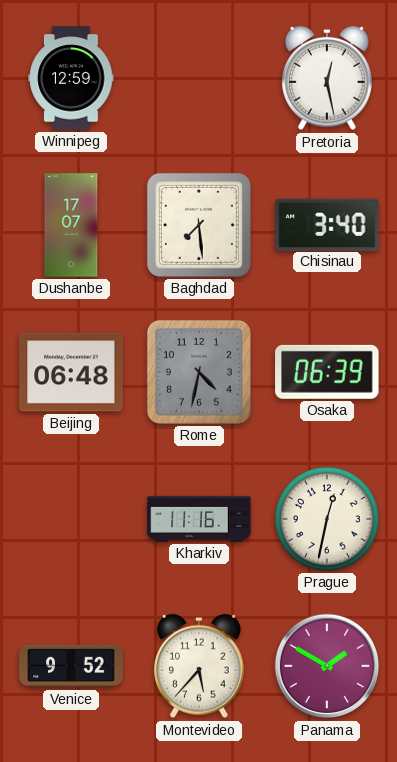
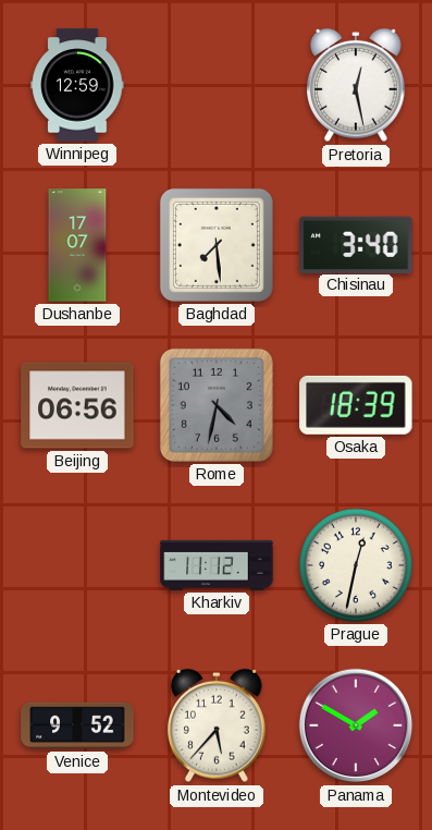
Beijing: 06:48 -> 06:56 (77, 405)
Osaka: 06:39 -> 18:39 (356, 405)
Kharkiv: 11:16 -> 11:12 (217, 565)
